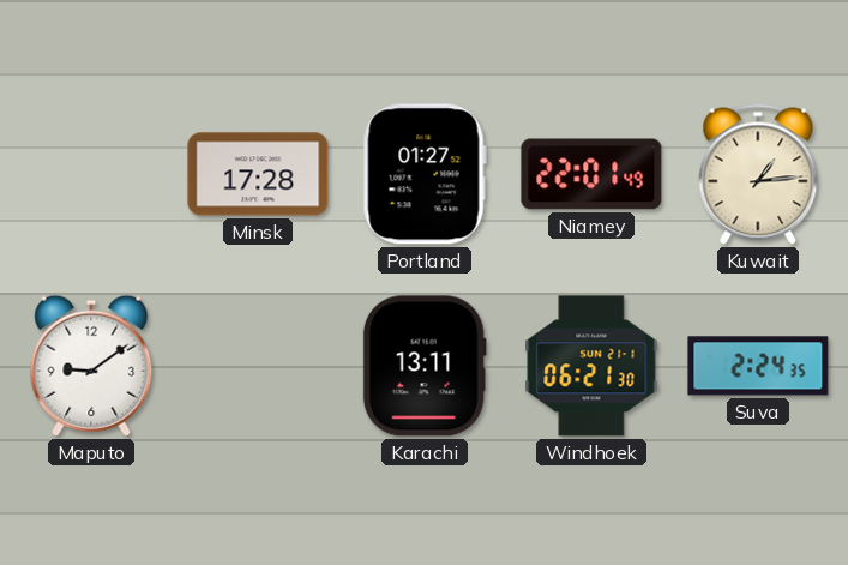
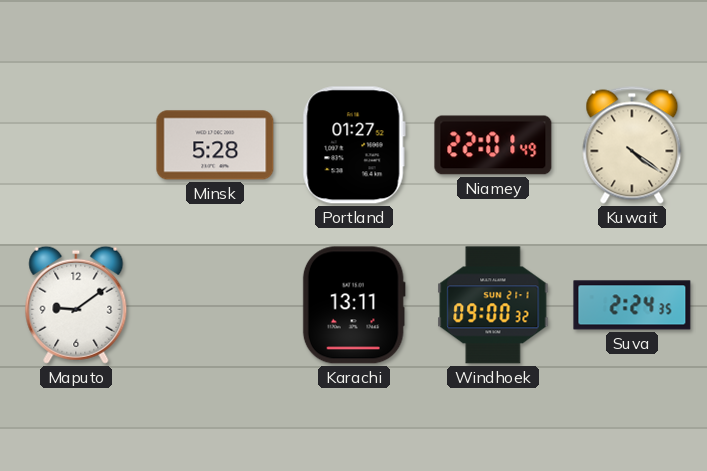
Minsk: 17:28 -> 5:28 (215, 145)
Kuwait: 1:14 -> 4:21 (632, 145)
Windhoek: 06:21 -> 09:00 (493, 305)
